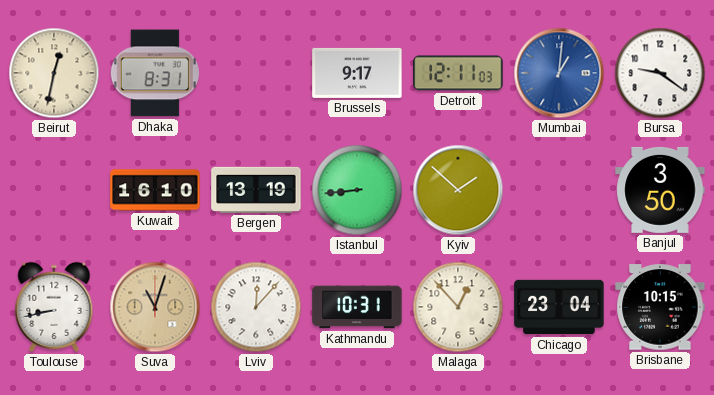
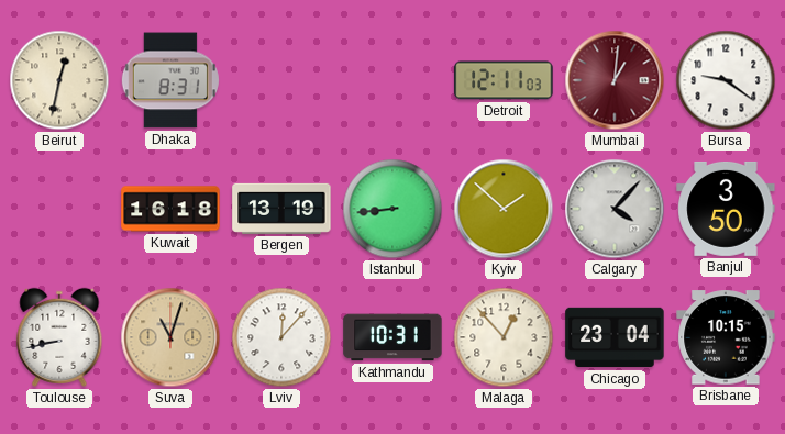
Brussels: 9:17 -> none (357, 73)
Mumbai dial: blue -> burgundy (615, 80)
Kuwait: 16:10 -> 16:18 (170, 209)
Calgary: none -> 4:07 (615, 209)
